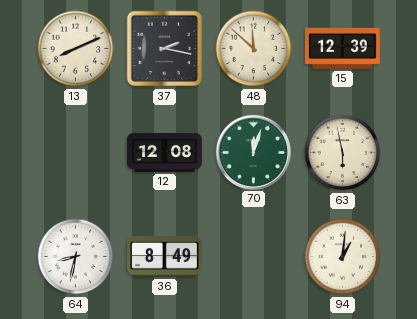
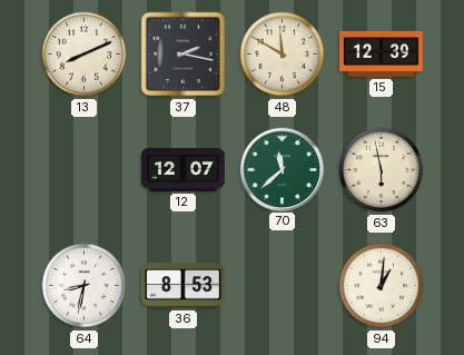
48: 11:52 -> 11:50 (283, 55)
12: 12:08 -> 12:07 (184, 169)
70: 12:03 -> 11:38 (282, 169)
36: 8:49 -> 8:53 (184, 286)
